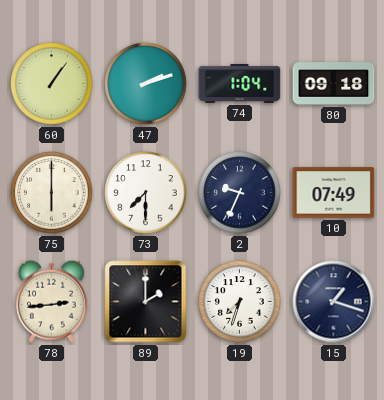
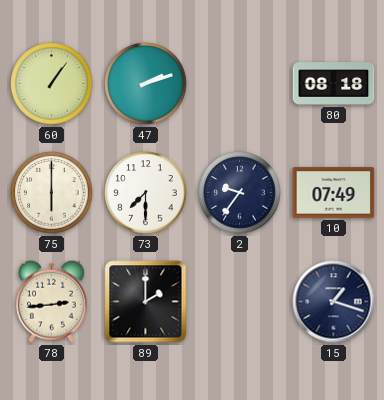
74: 1:04 -> none (240, 83)
80: 09:18 -> 08:18 (334, 84)
2: 9:34 -> 9:36 (240, 193)
19: 7:33 -> none (240, 302)
